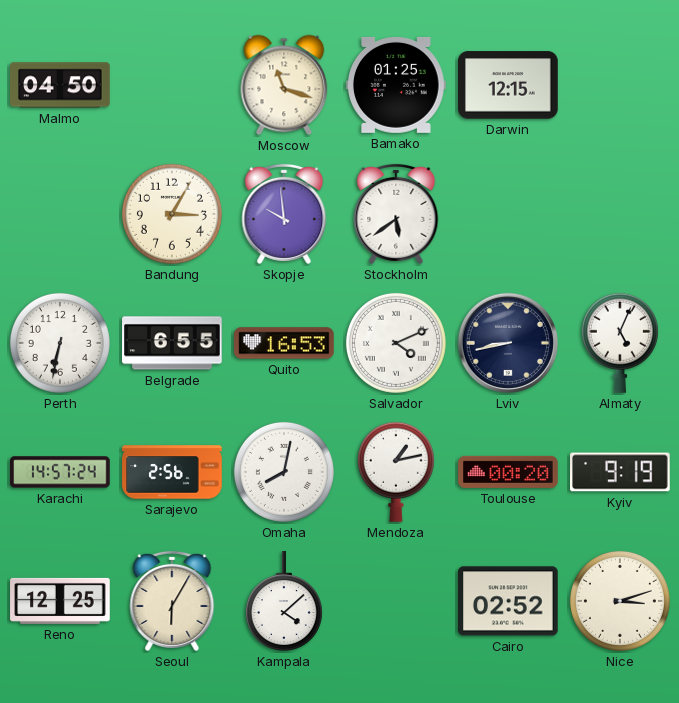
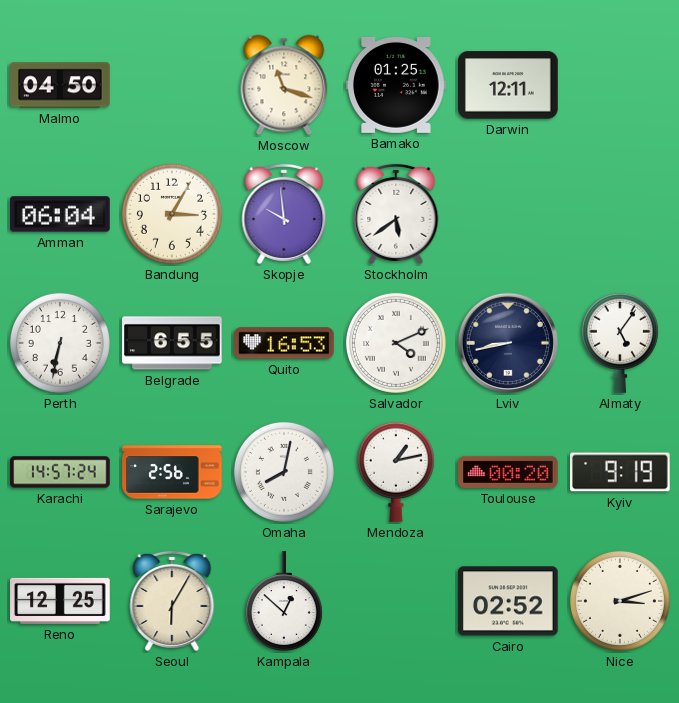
Darwin: 12:15 -> 12:11 (508, 85)
Amman: none -> 06:04 (60, 214)
Almaty: 5:04 -> 5:06 (620, 343)
Kampala: 4:08 -> 12:52 (284, 601)
